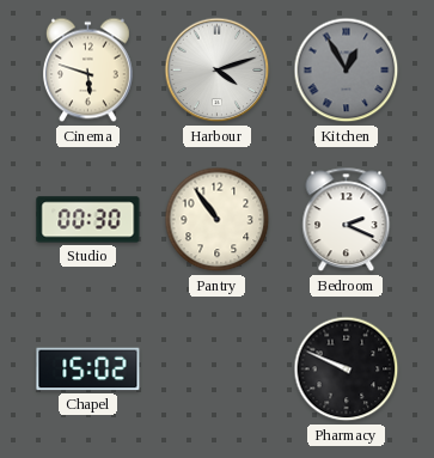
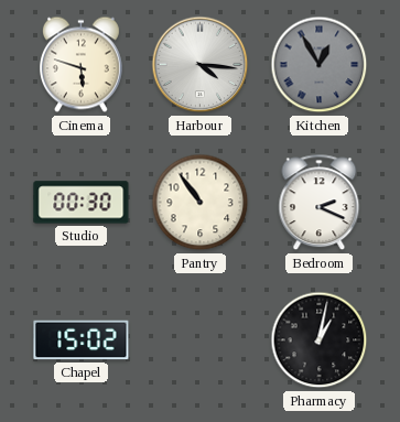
Harbour: 4:12 -> 4:16 (201, 65)
Pharmacy: 9:49 -> 1:02 (320, 340)
